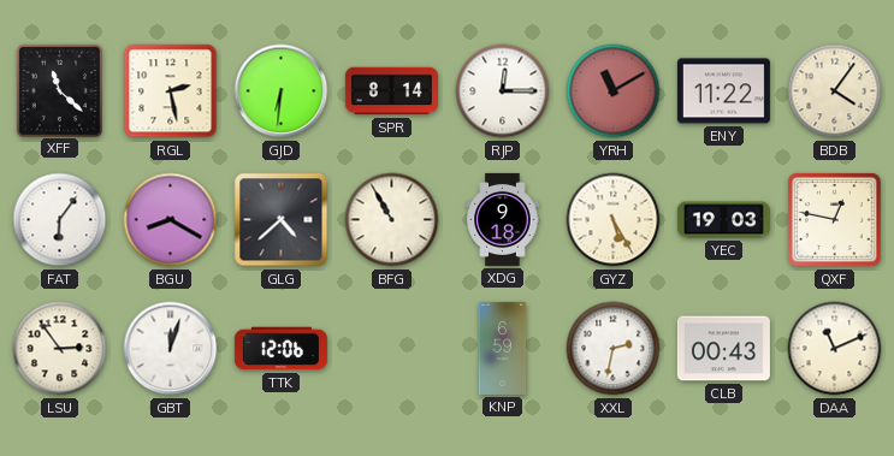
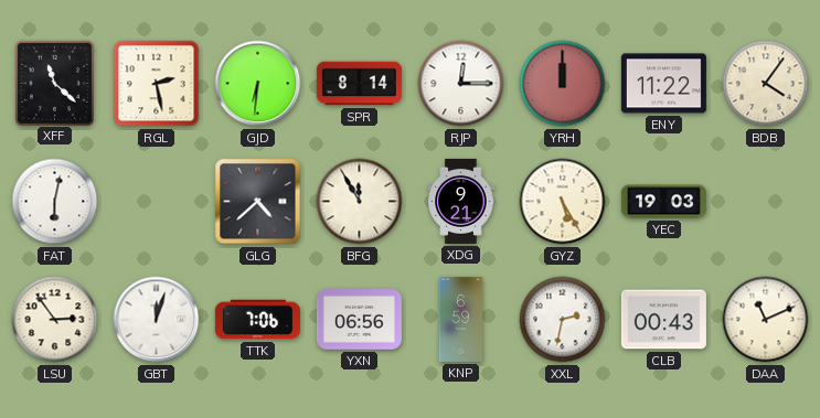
YRH: 11:10 -> 12:00 (563, 84)
FAT: 6:06 -> 6:02 (55, 202)
BGU: 8:20 -> none (171, 220)
BFG: 10:55 -> 11:55 (360, 202)
XDG: 9:18 -> 9:21 (461, 201)
QXF: 12:47 -> none (835, 220)
TTK: 12:06 -> 7:06 (257, 320)
YXN: none -> 06:56 (359, 320)
